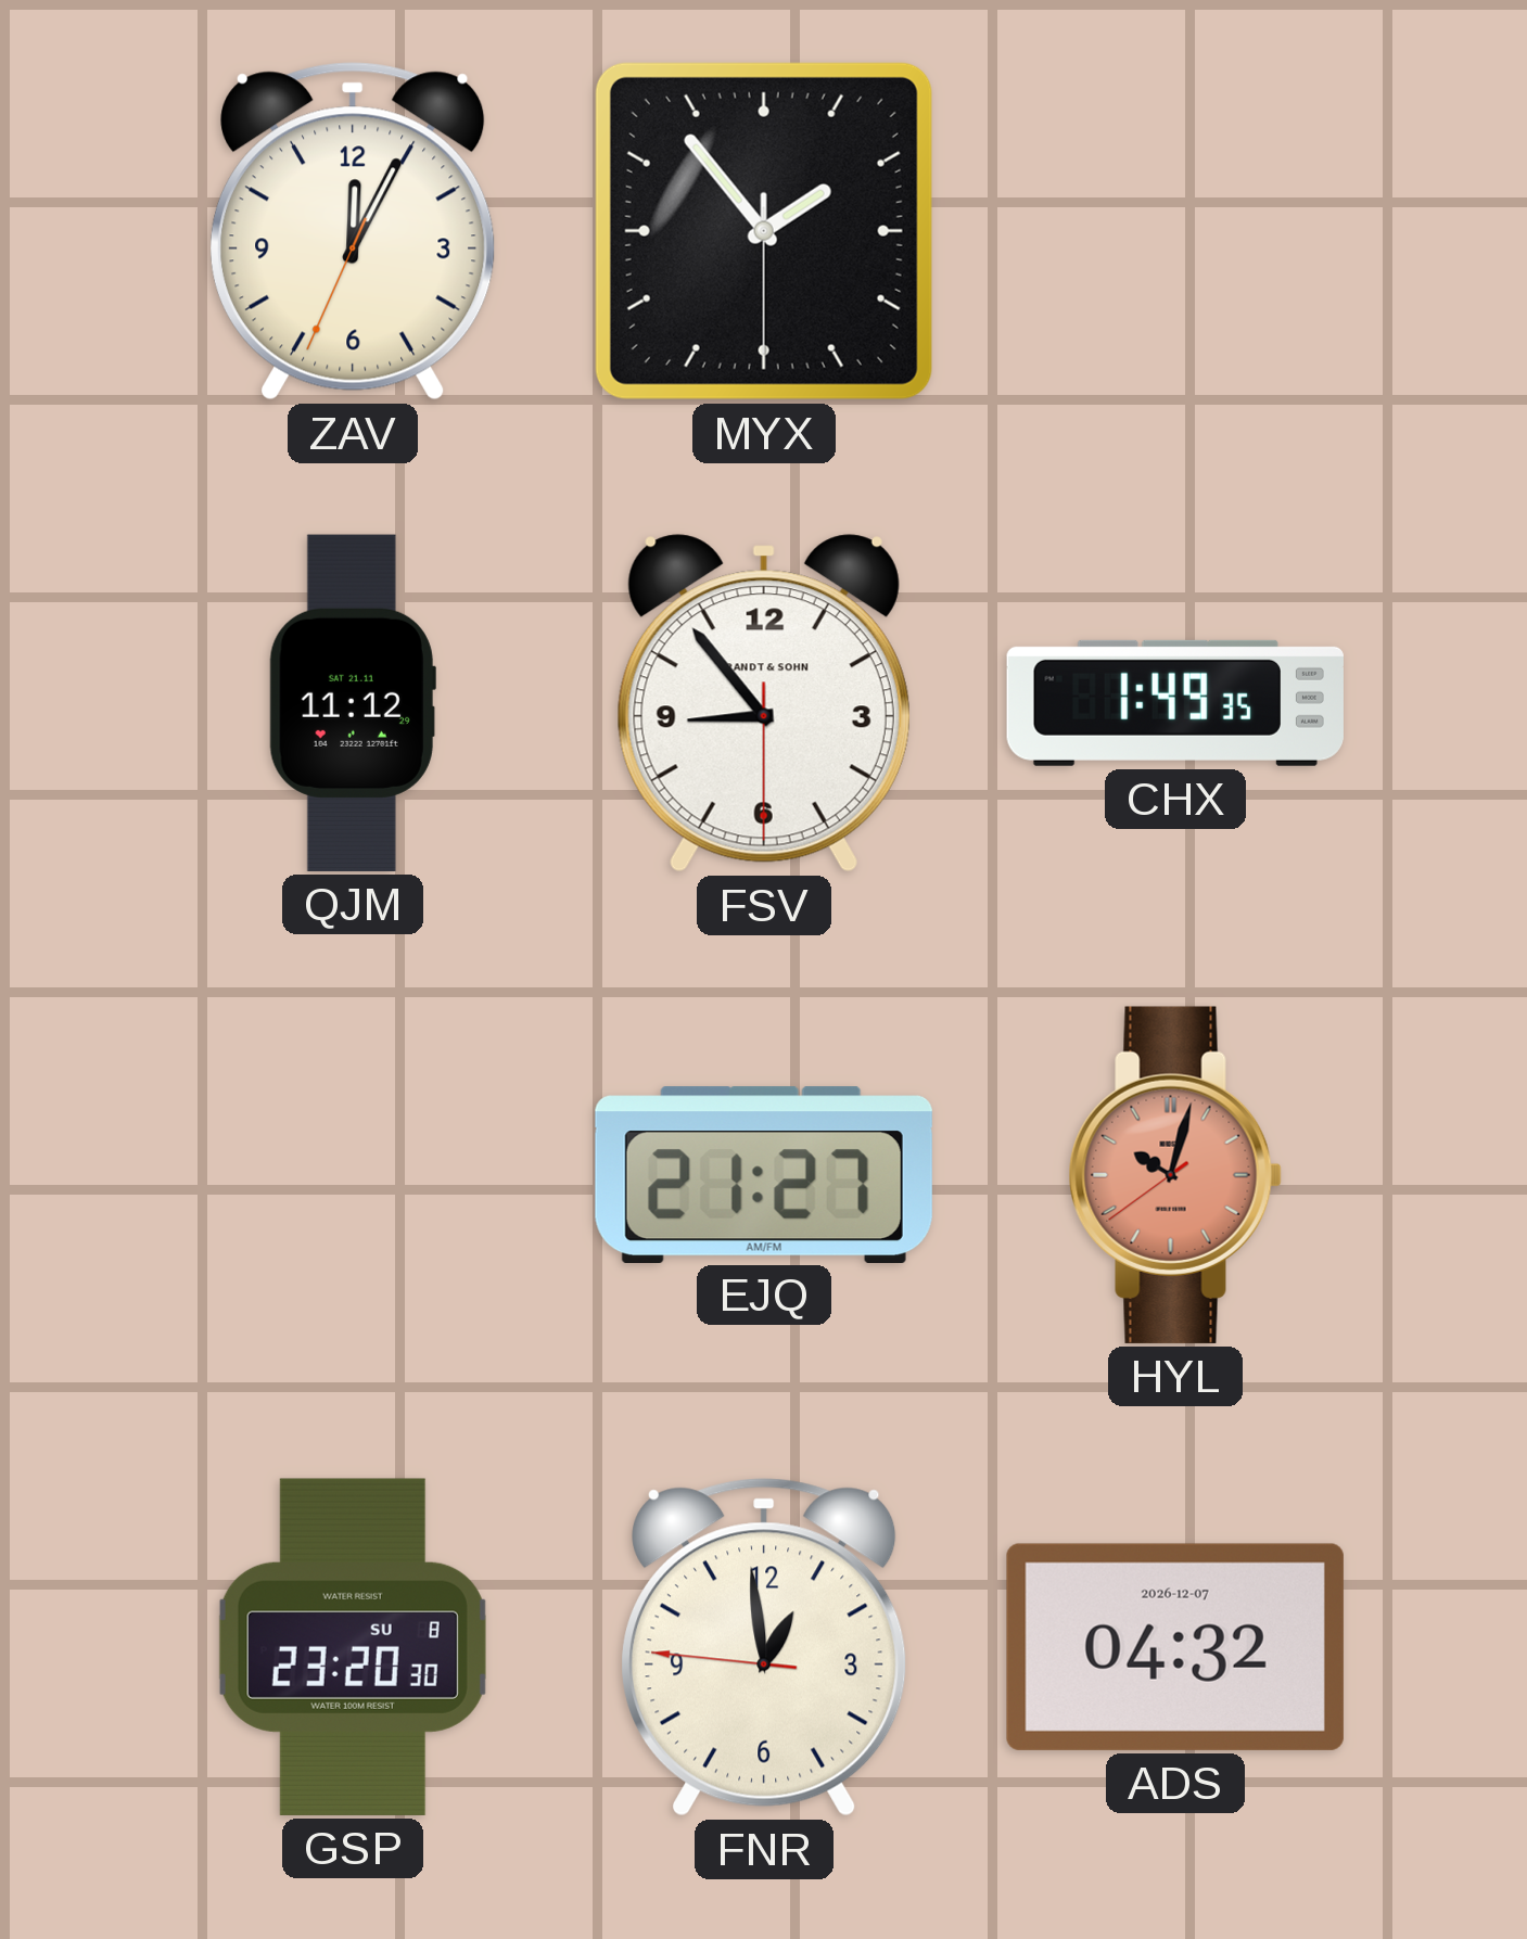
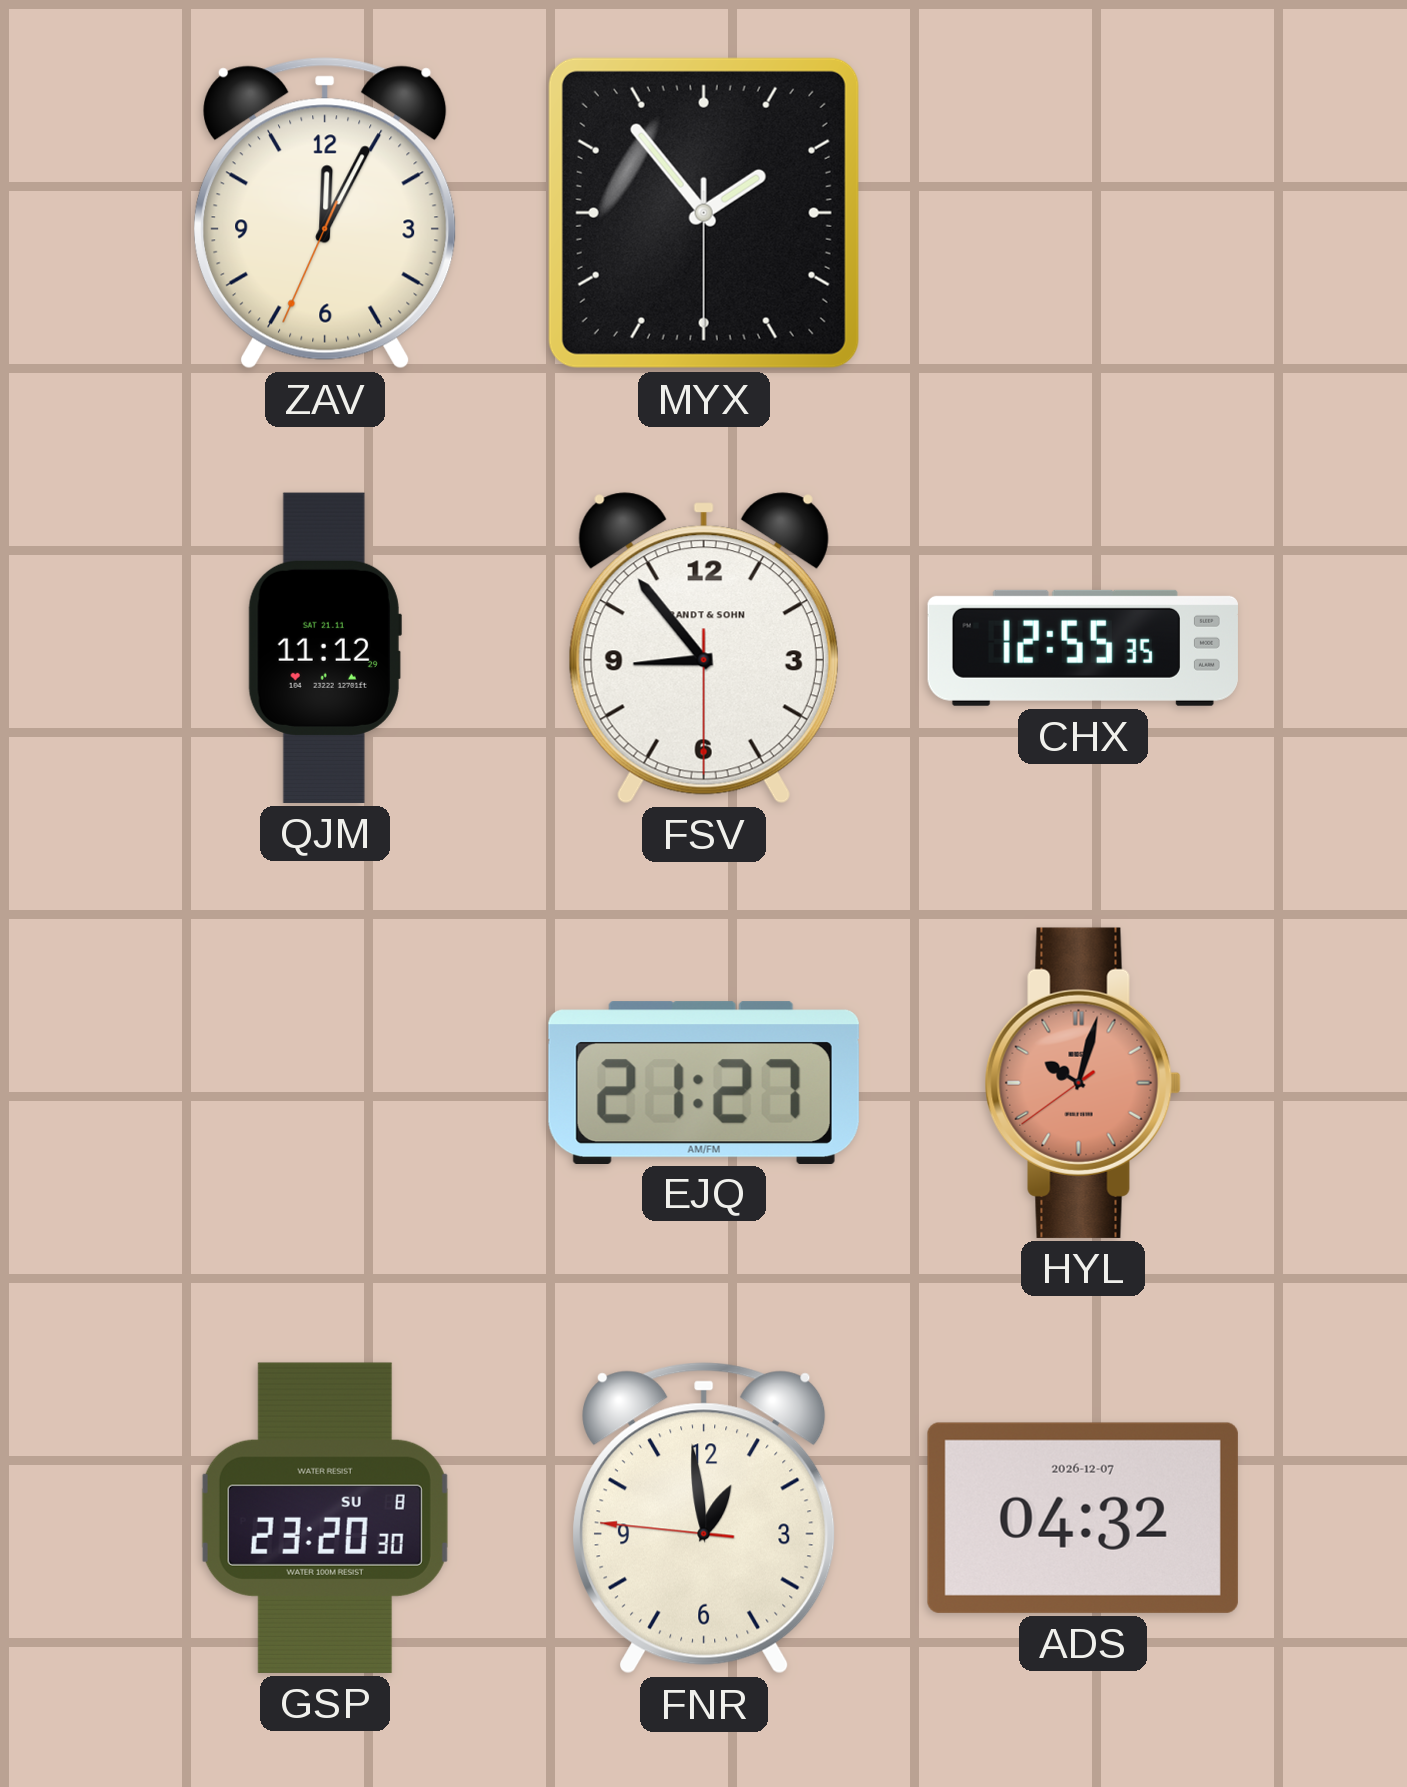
CHX: 1:49 -> 12:55 (1083, 648)
